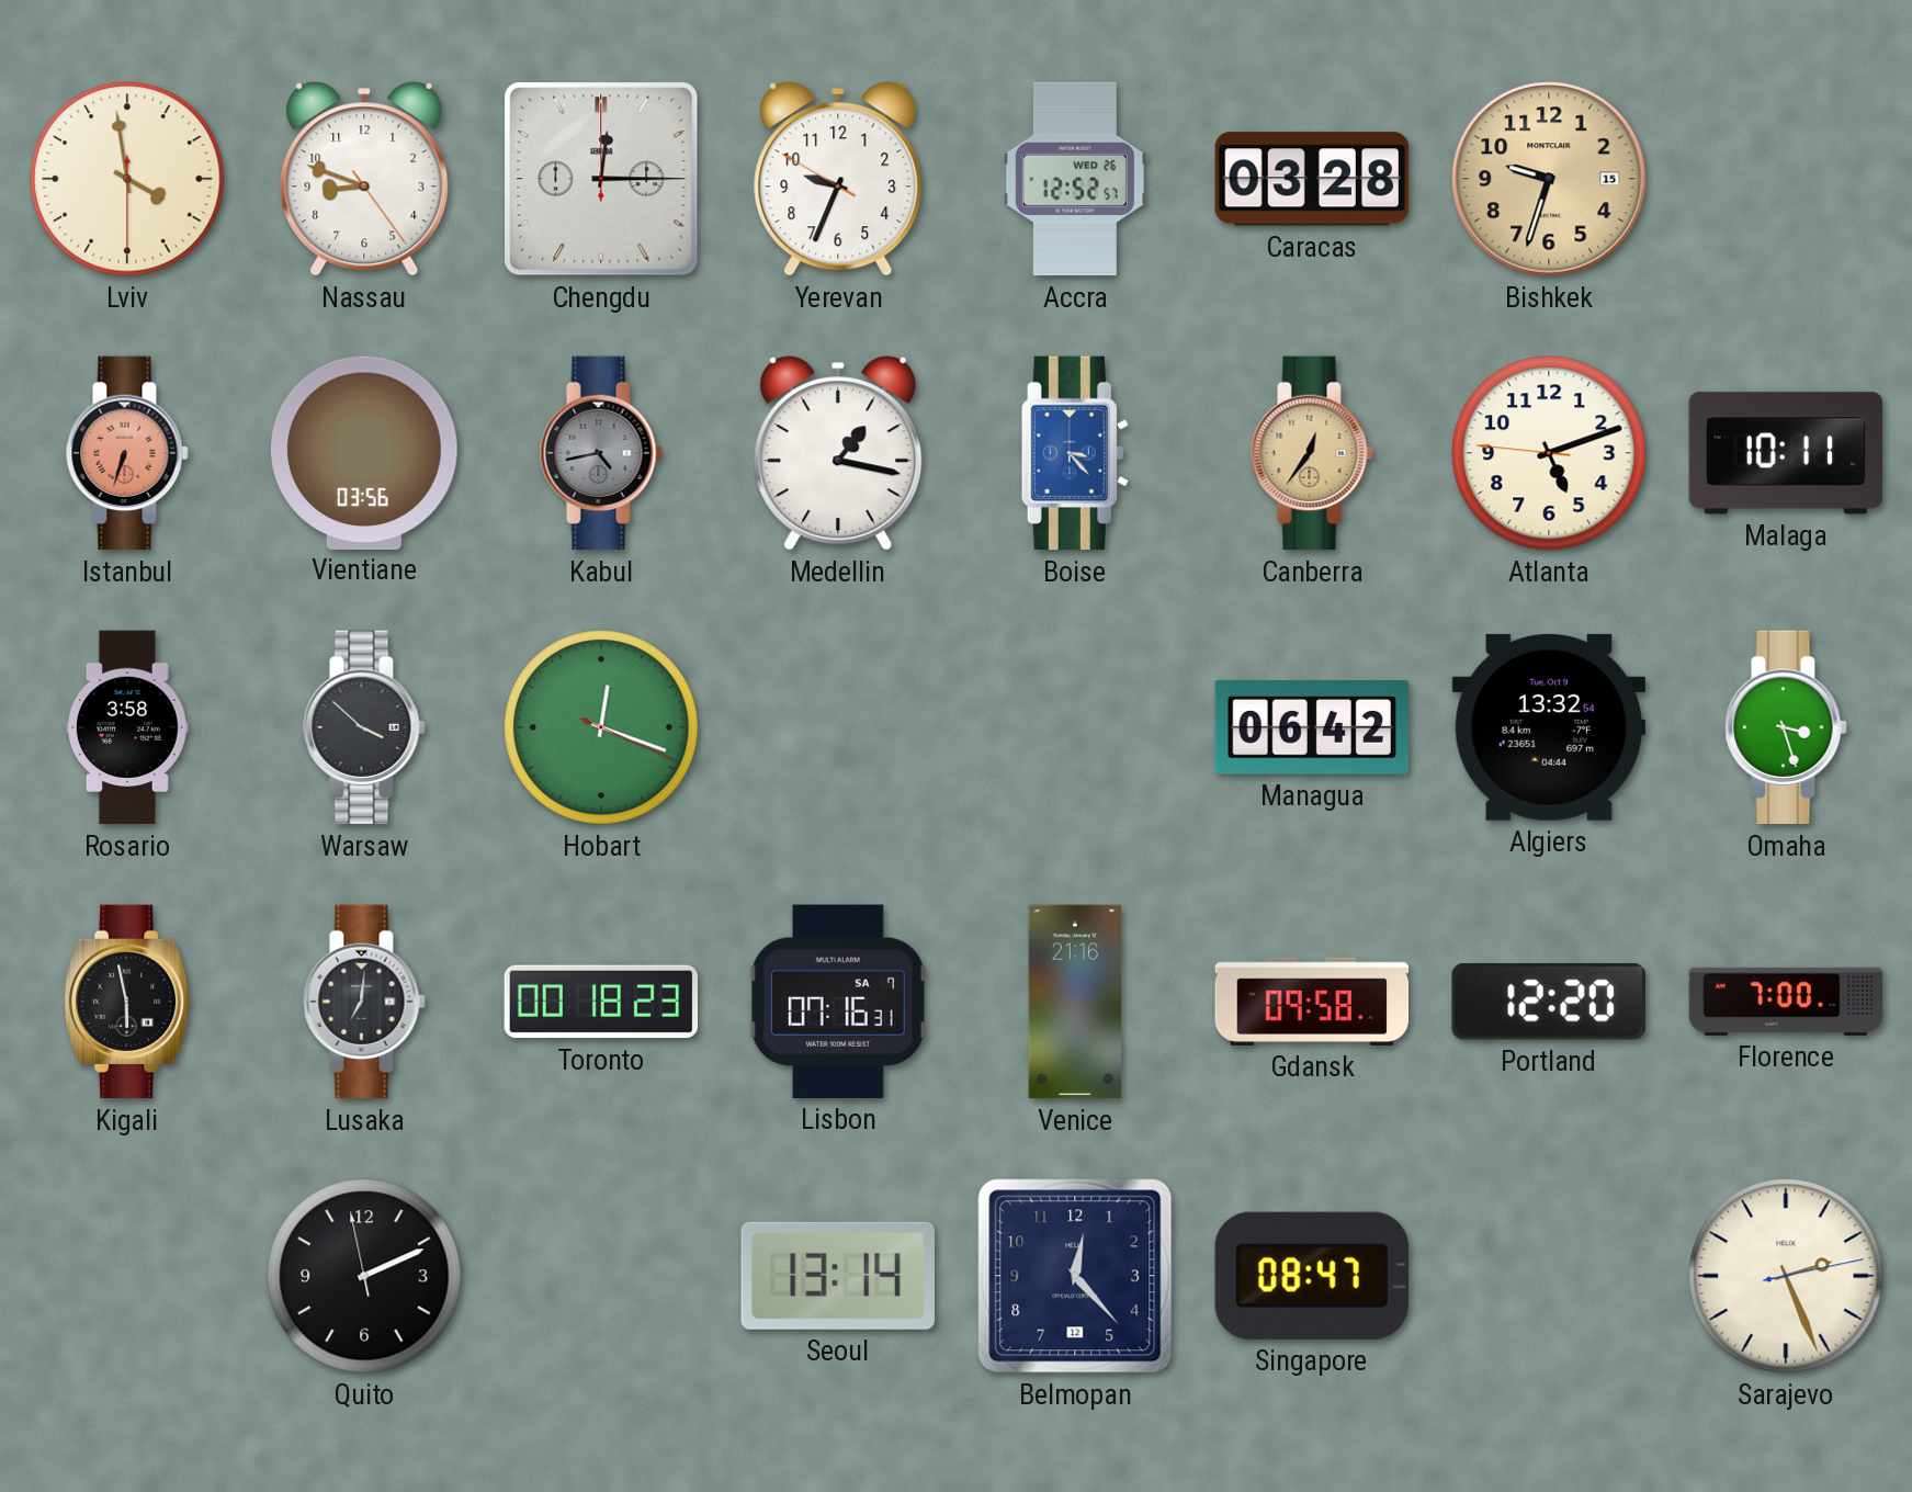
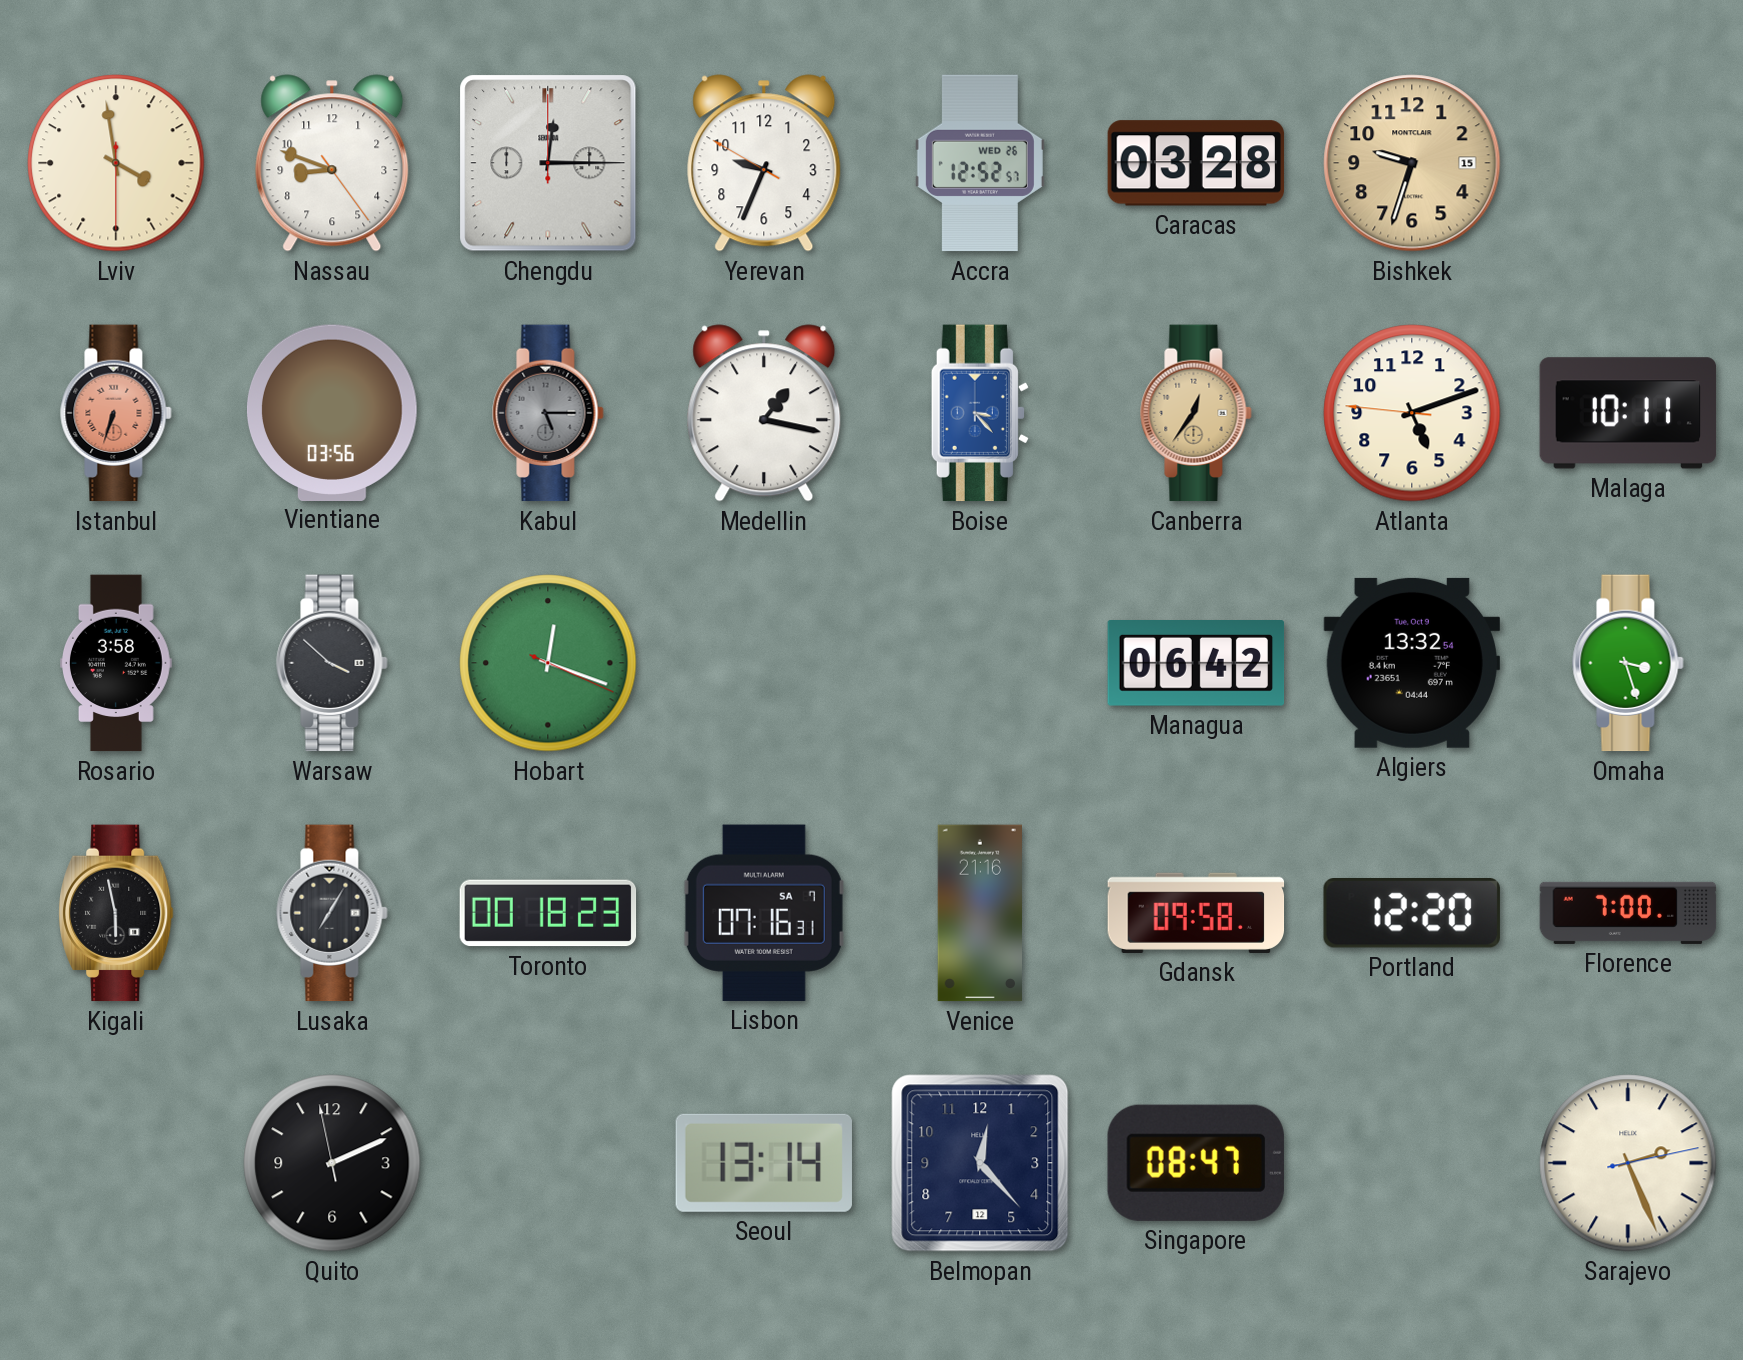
Kabul: 4:43 -> 5:15 (548, 413)
Lusaka: 7:01 -> 7:05 (332, 913)
